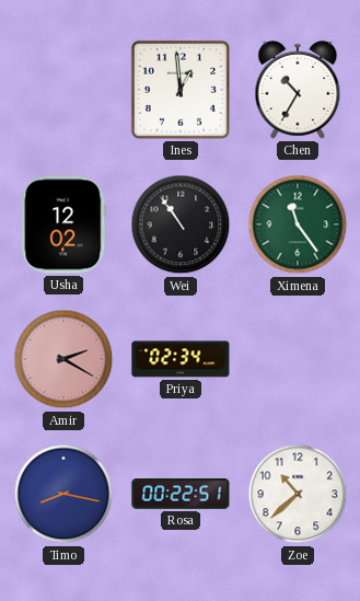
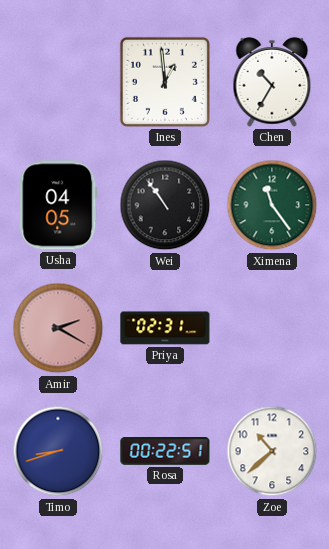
Usha: 12:02 -> 04:05 (58, 205)
Priya: 02:34 -> 02:31 (165, 328)
Timo: 8:17 -> 8:42 (58, 451)
